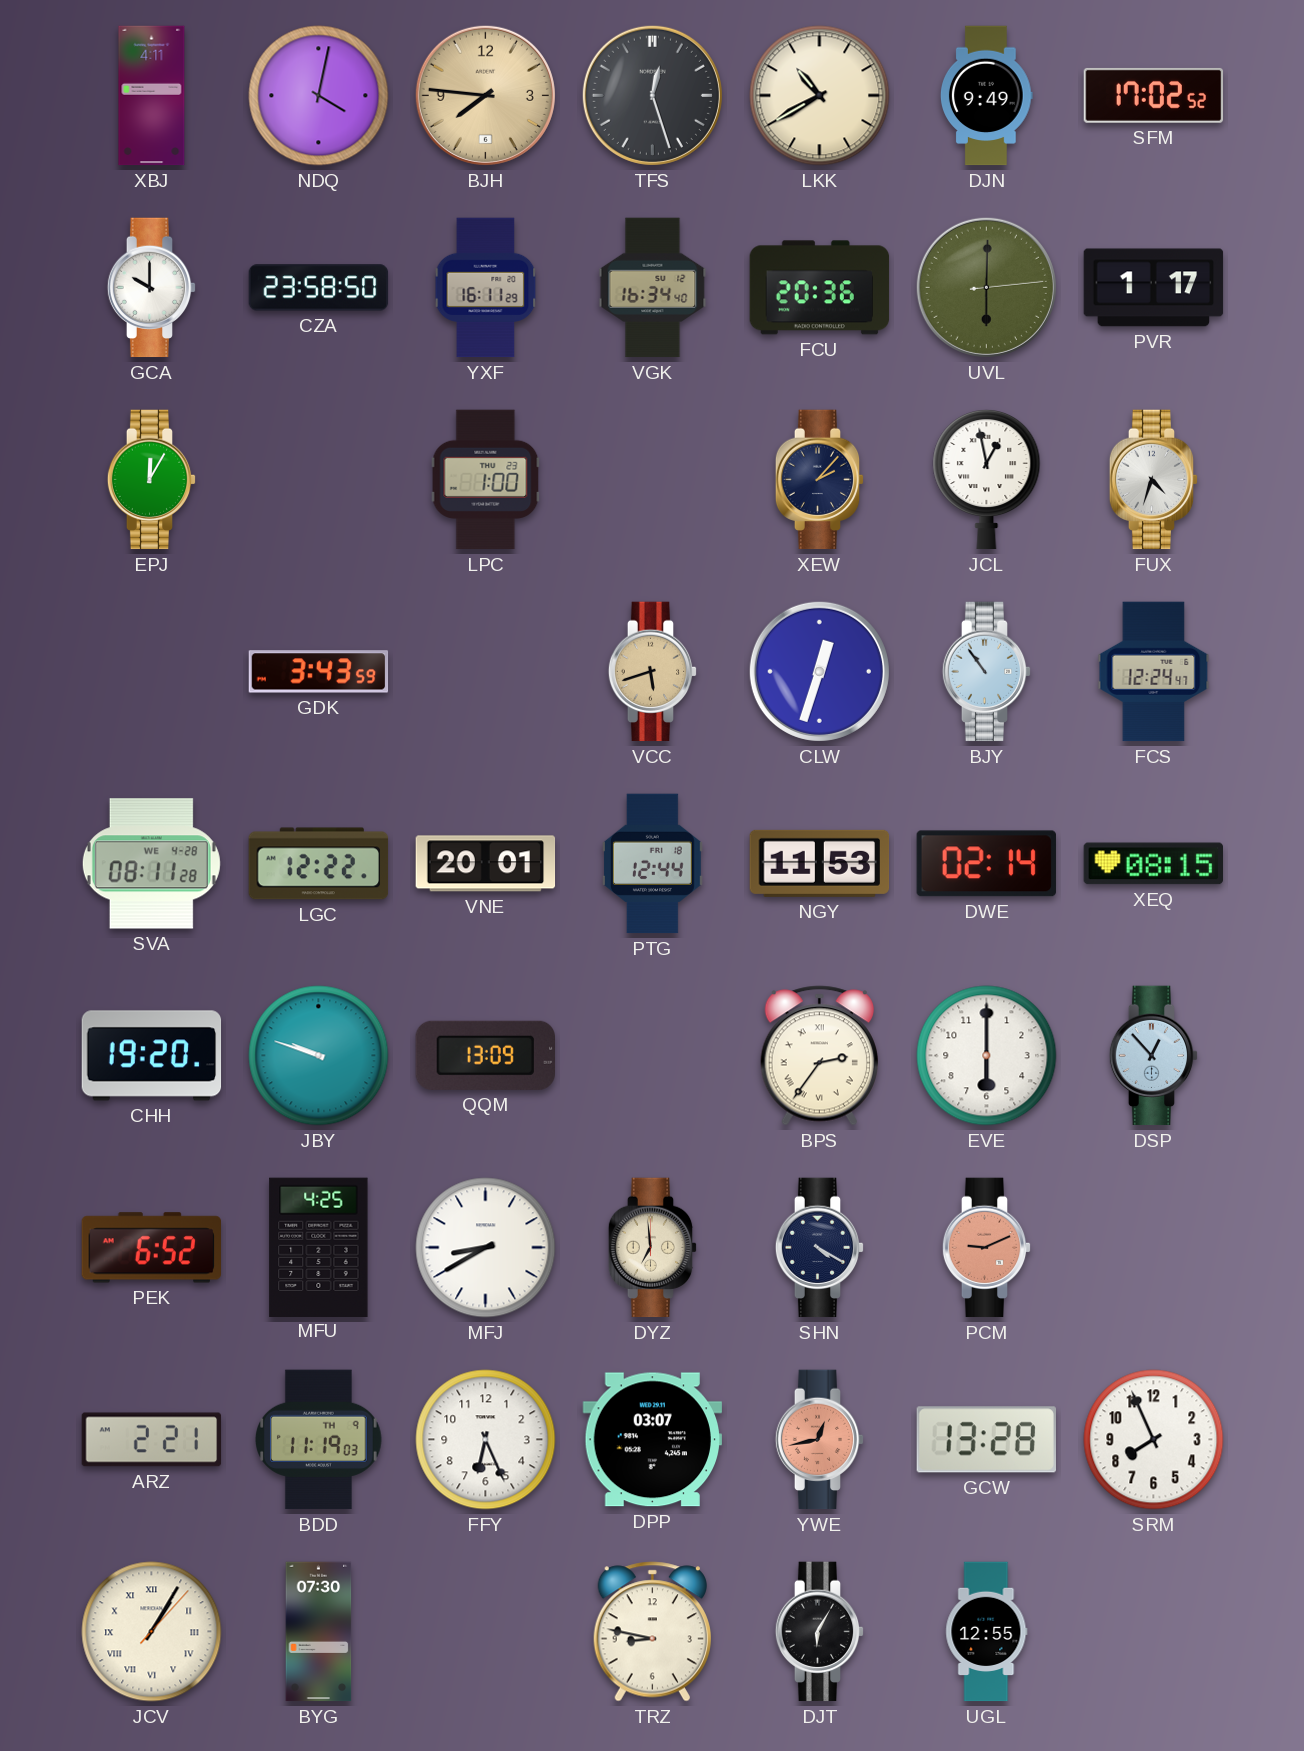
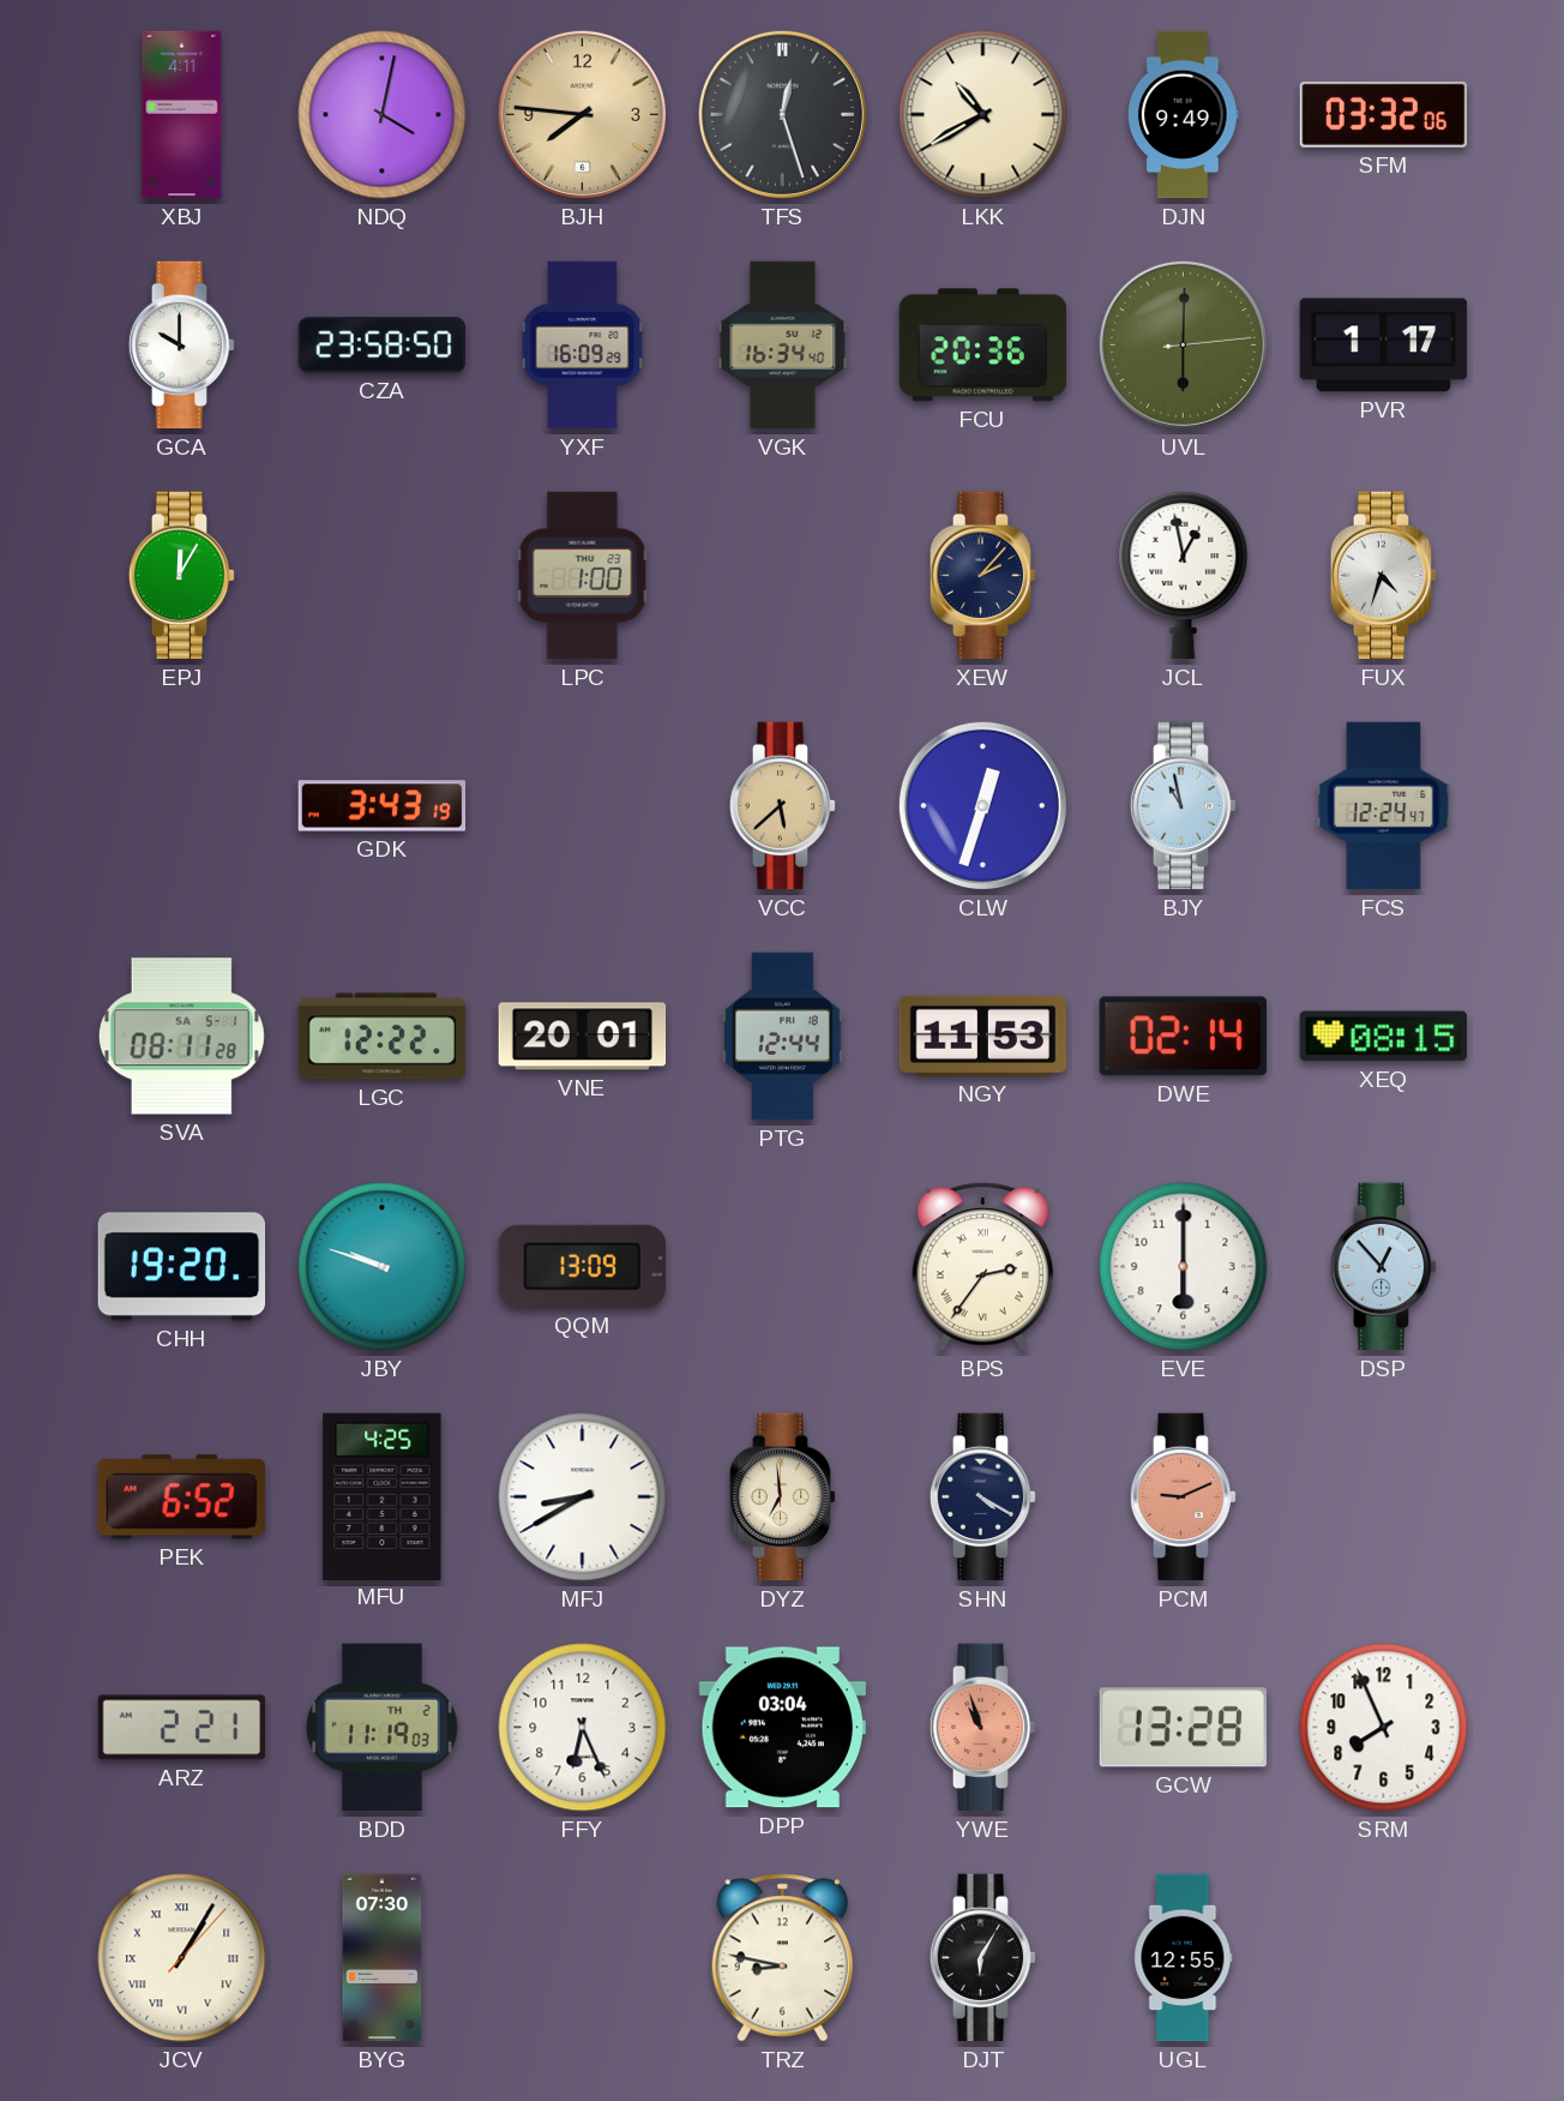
SFM: 17:02 -> 03:32 (1384, 114)
YXF: 16:11 -> 16:09 (583, 346)
GDK: 3:43:59 -> 3:43:19 (383, 806)
VCC: 5:42 -> 5:38 (783, 806)
BJY: 10:54 -> 10:58 (1184, 806)
SVA date: WE 4-28 -> SA 5-1 (181, 1037)
BDD date: TH 9 -> TH 2 (383, 1728)
DPP: 03:07 -> 03:04 (782, 1728)
YWE: 12:43 -> 10:57 (983, 1728)
